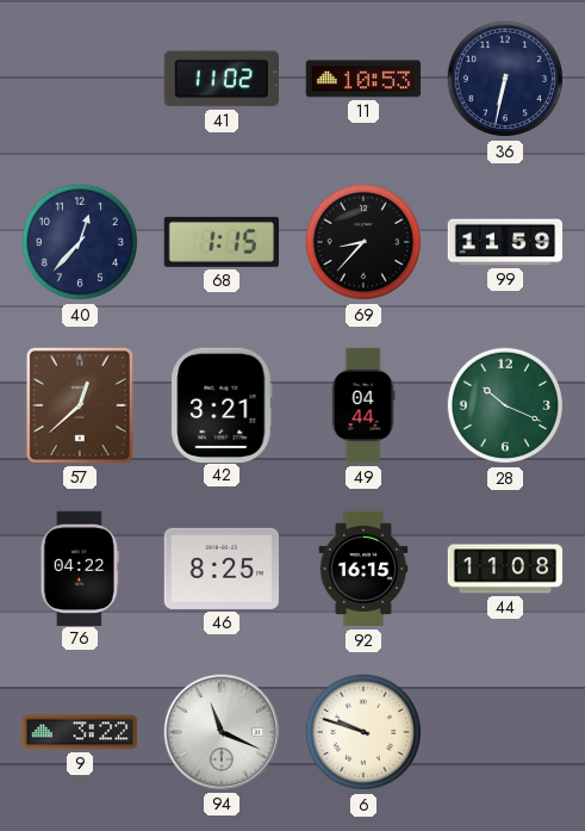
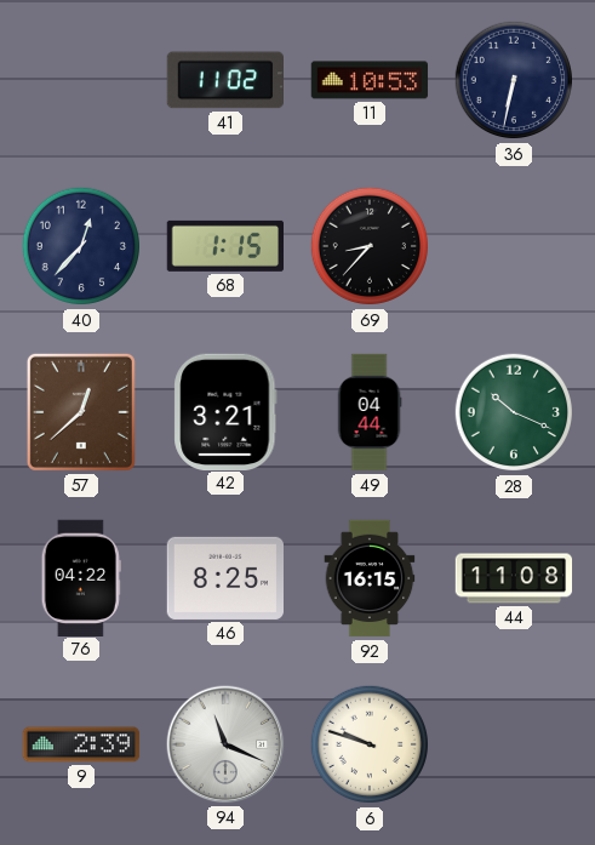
99: 11:59 -> none (505, 242)
9: 3:22 -> 2:39 (81, 744)
